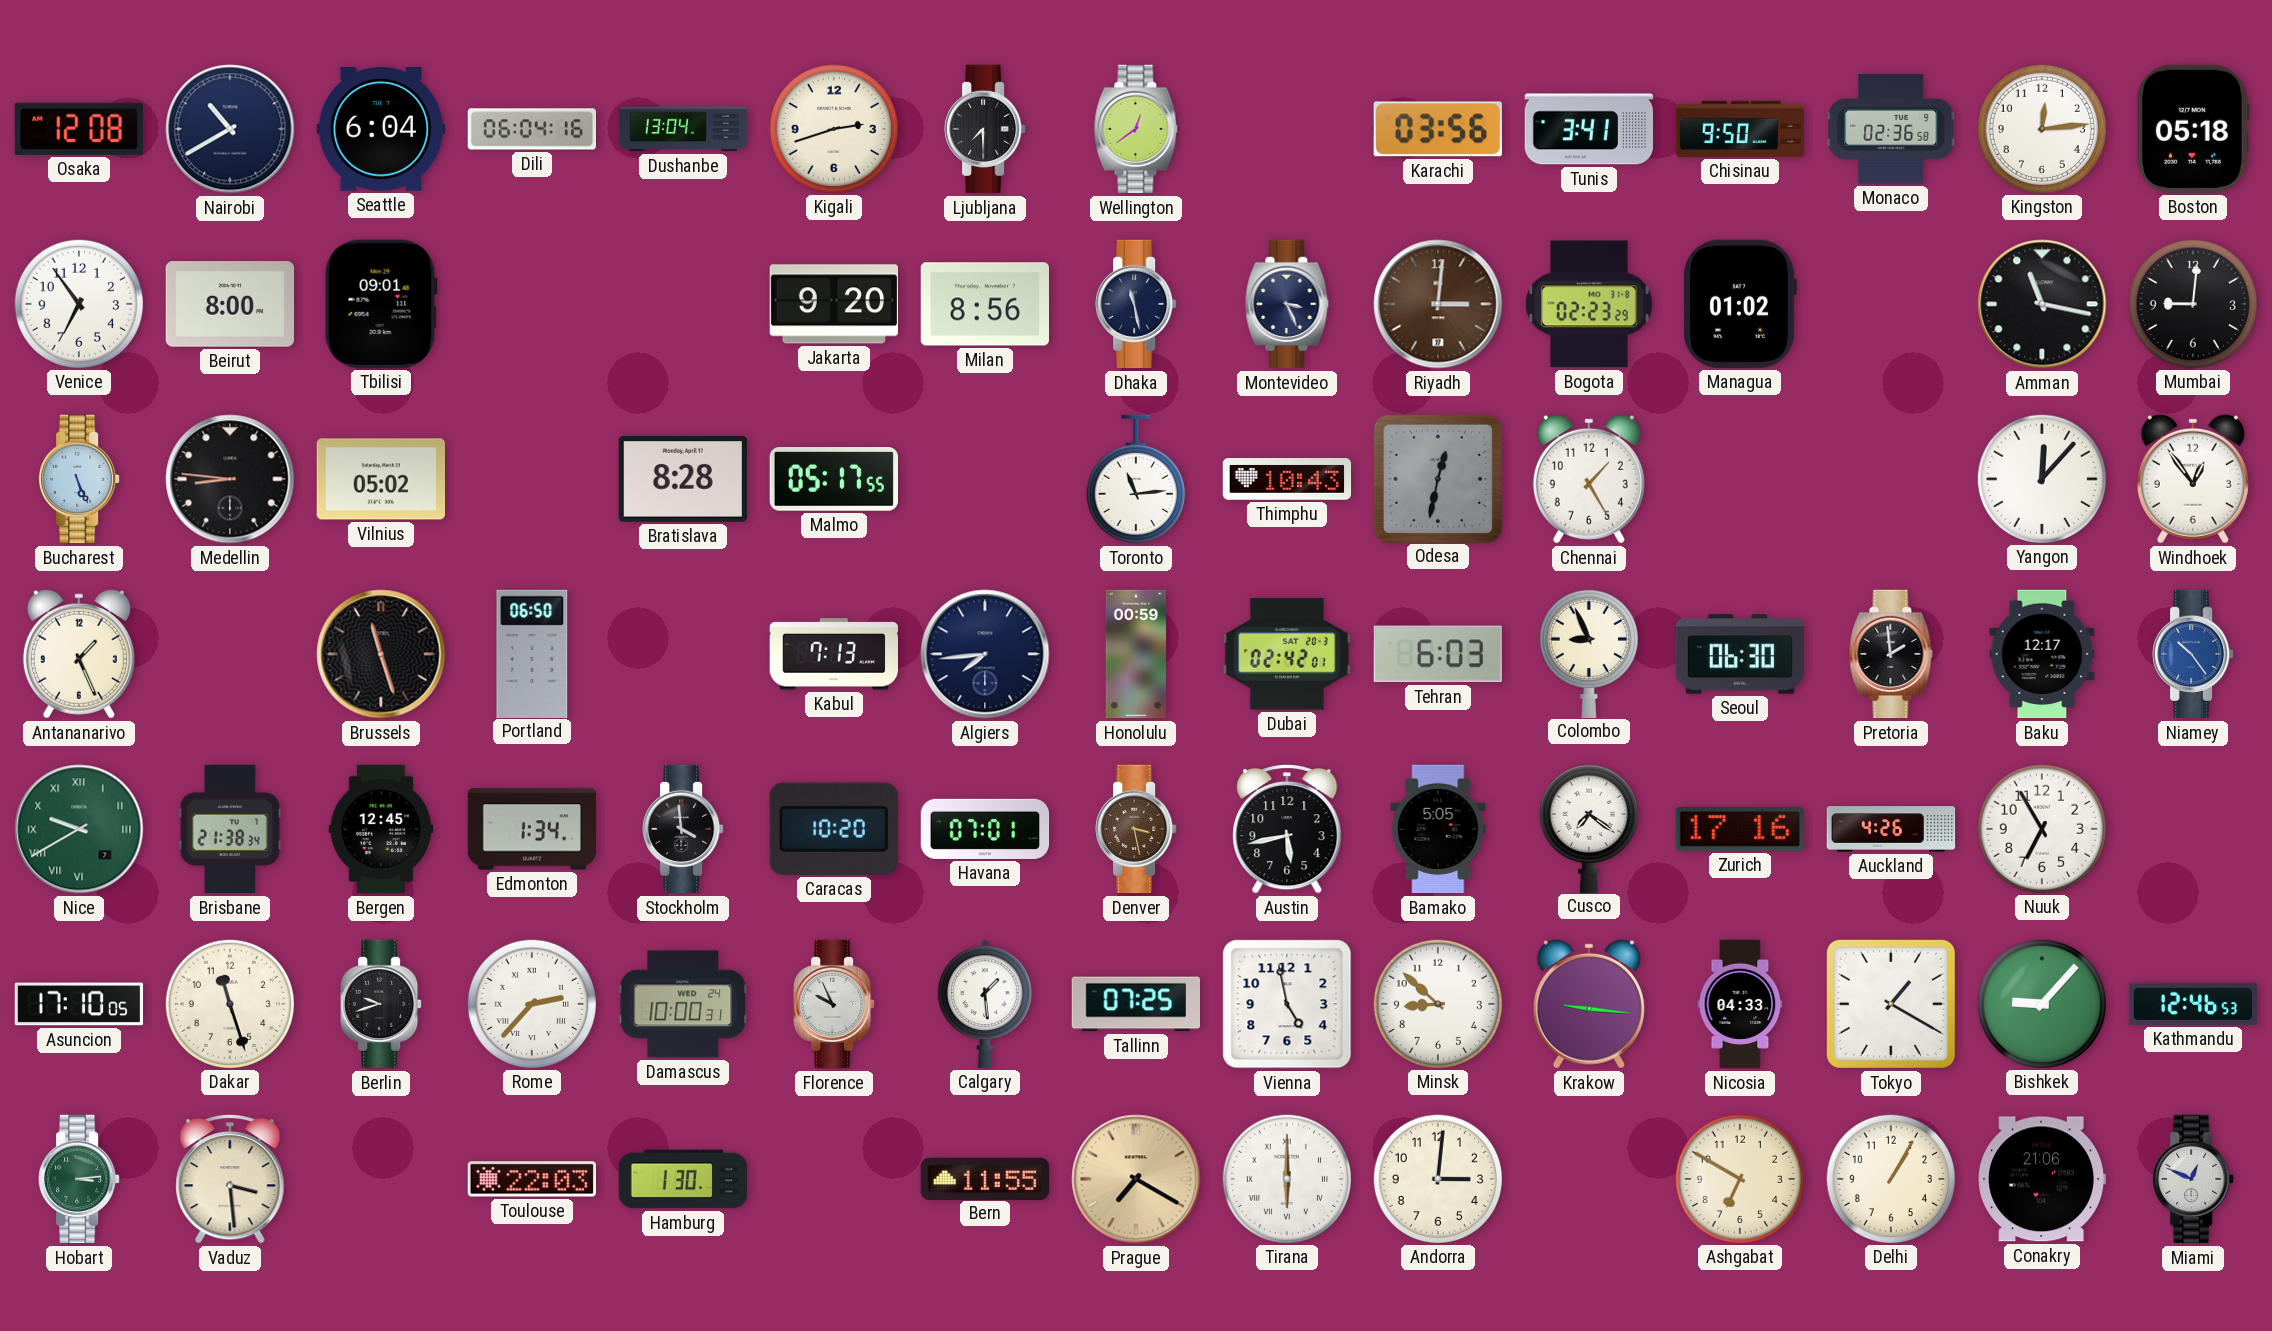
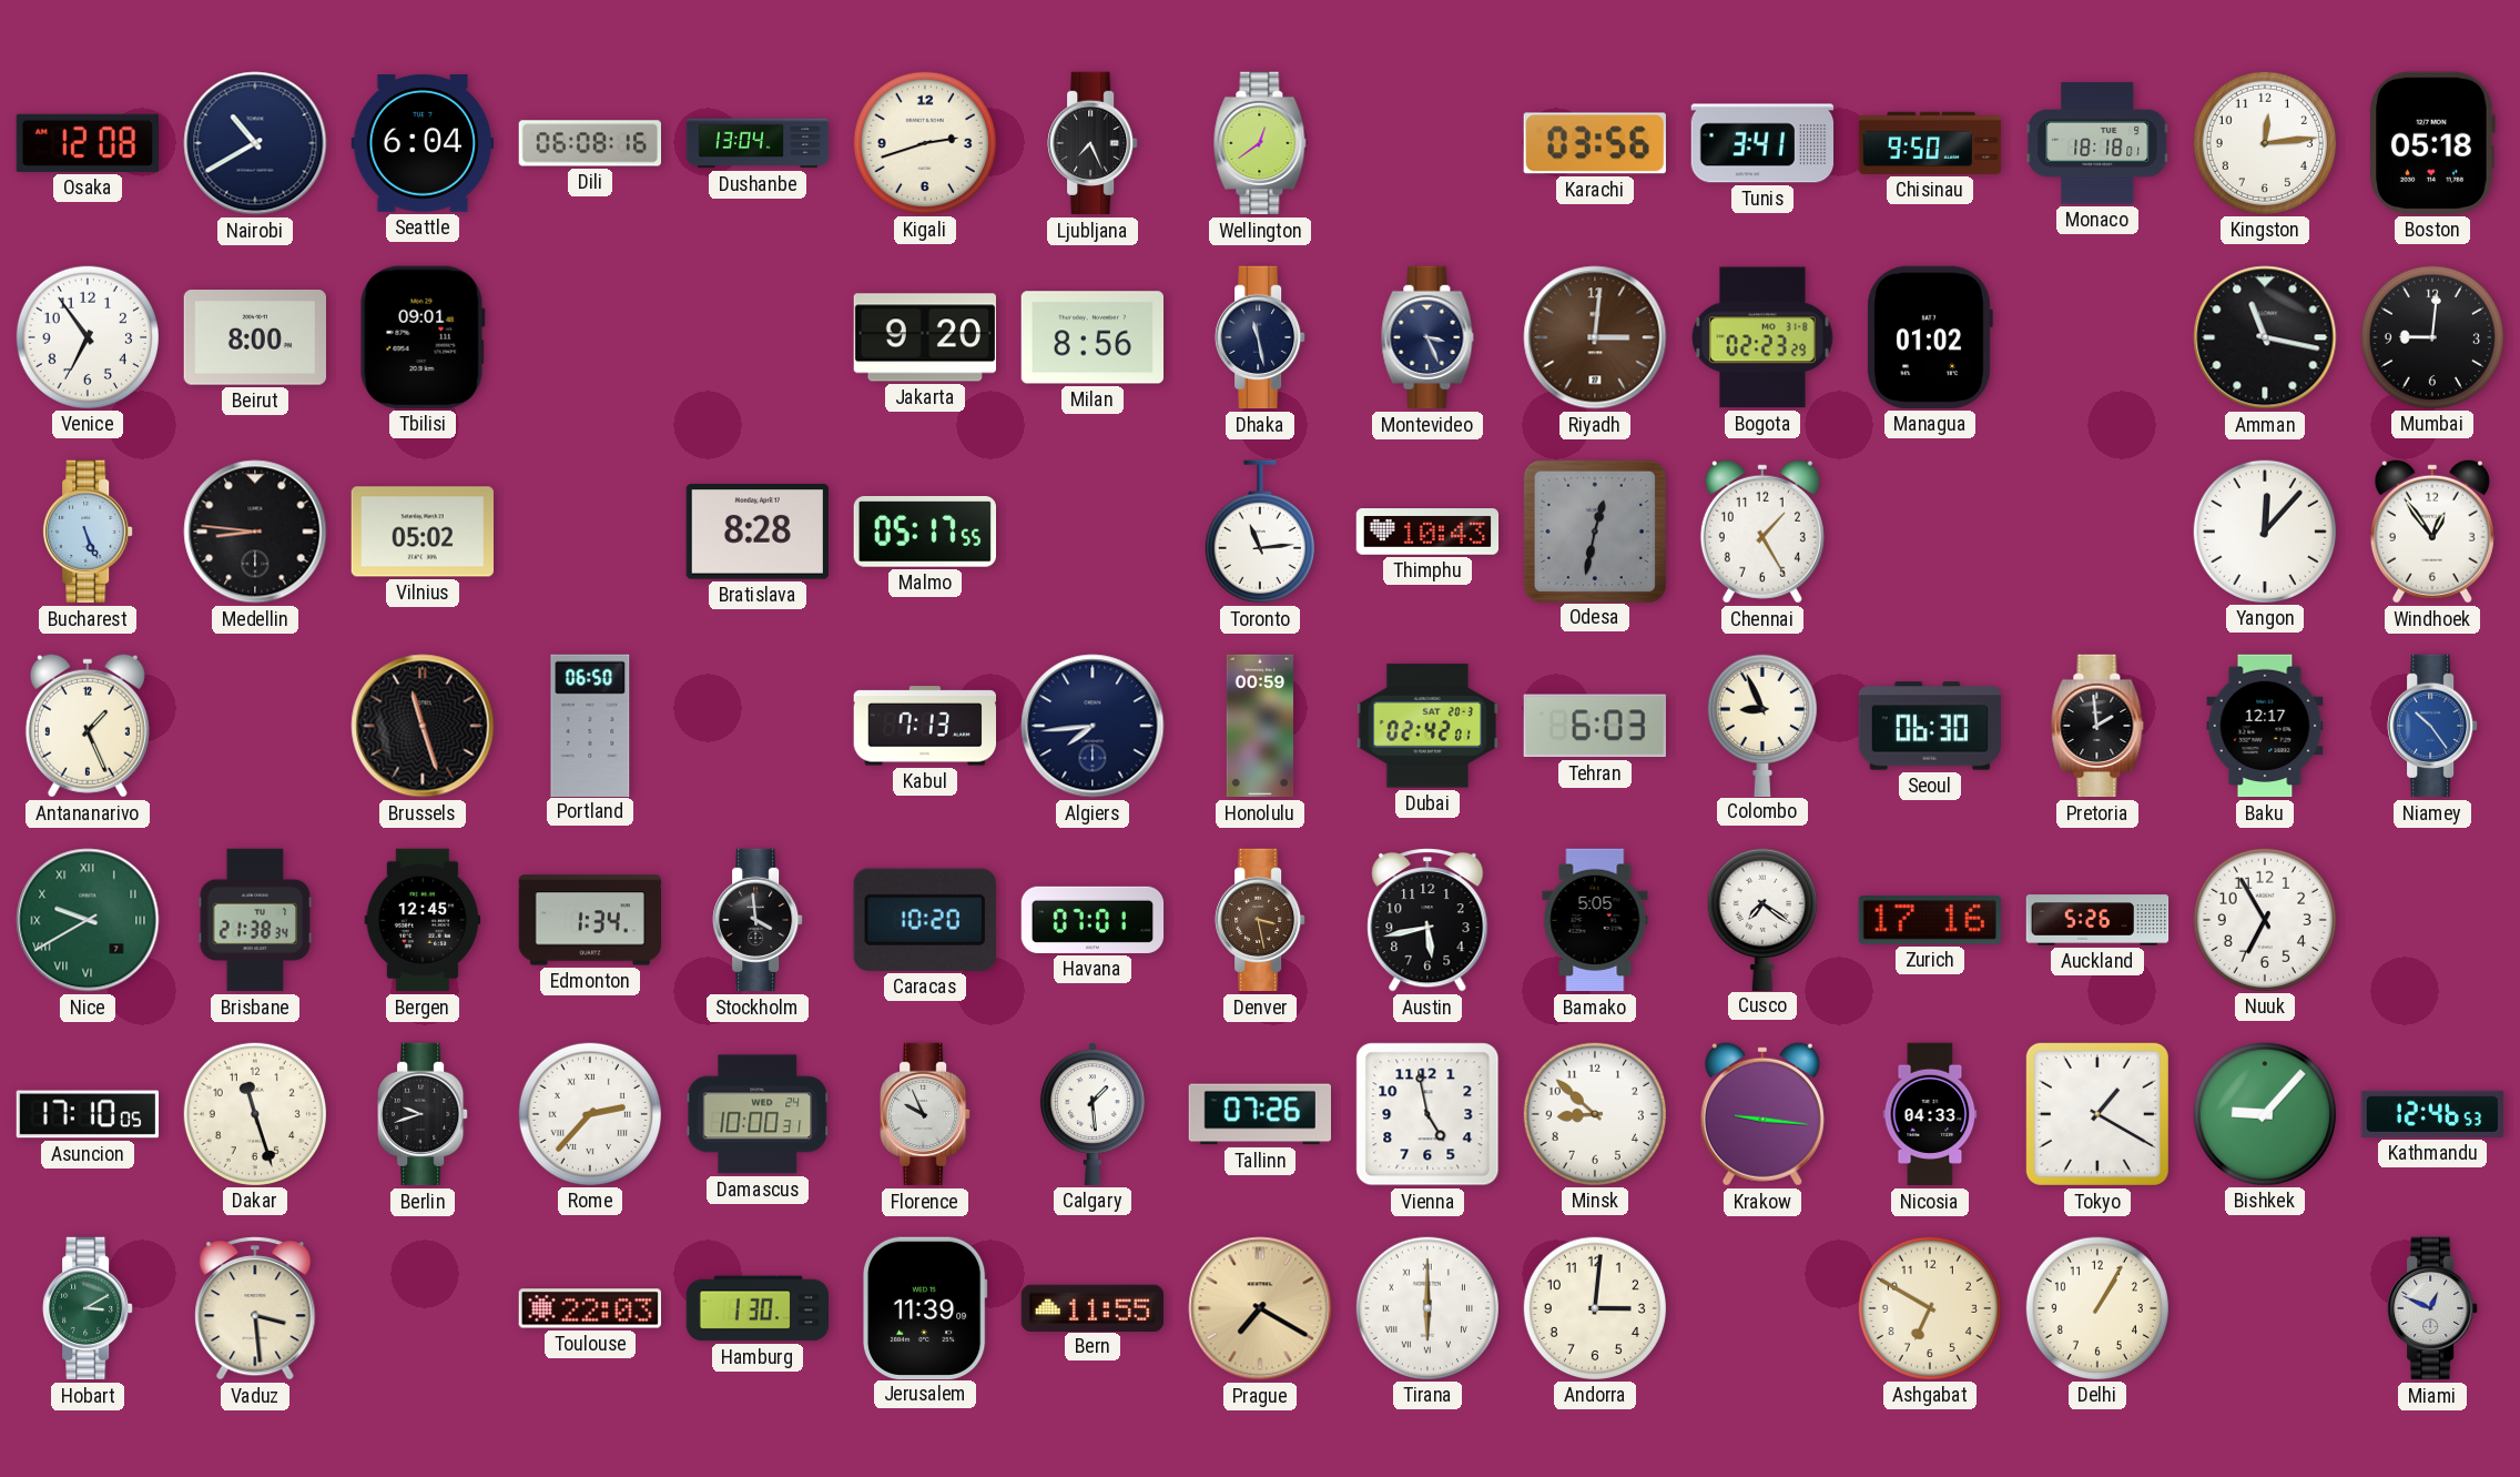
Dili: 06:04 -> 06:08 (589, 143)
Ljubljana: 7:30 -> 7:26 (1093, 143)
Monaco: 02:36 -> 18:18 (2097, 143)
Auckland: 4:26 -> 5:26 (2097, 920)
Tallinn: 07:25 -> 07:26 (1259, 1114)
Hobart: 3:14 -> 3:10 (88, 1308)
Jerusalem: none -> 11:39 (925, 1307)
Conakry: 21:06 -> none (2041, 1179)
